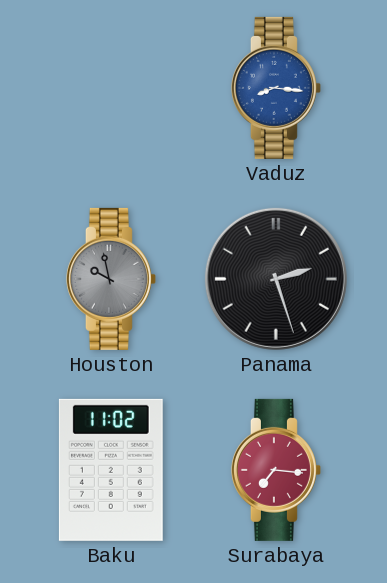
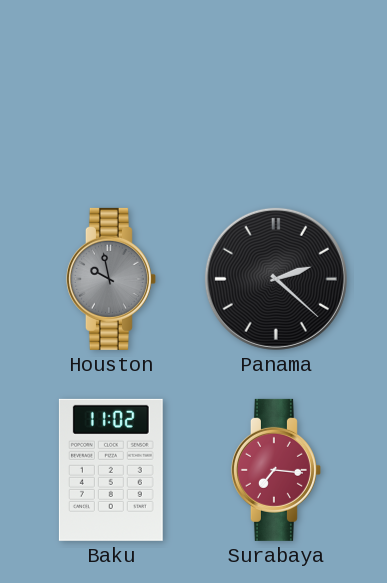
Vaduz: 8:16 -> none (276, 88)
Panama: 2:27 -> 2:22 (276, 279)
